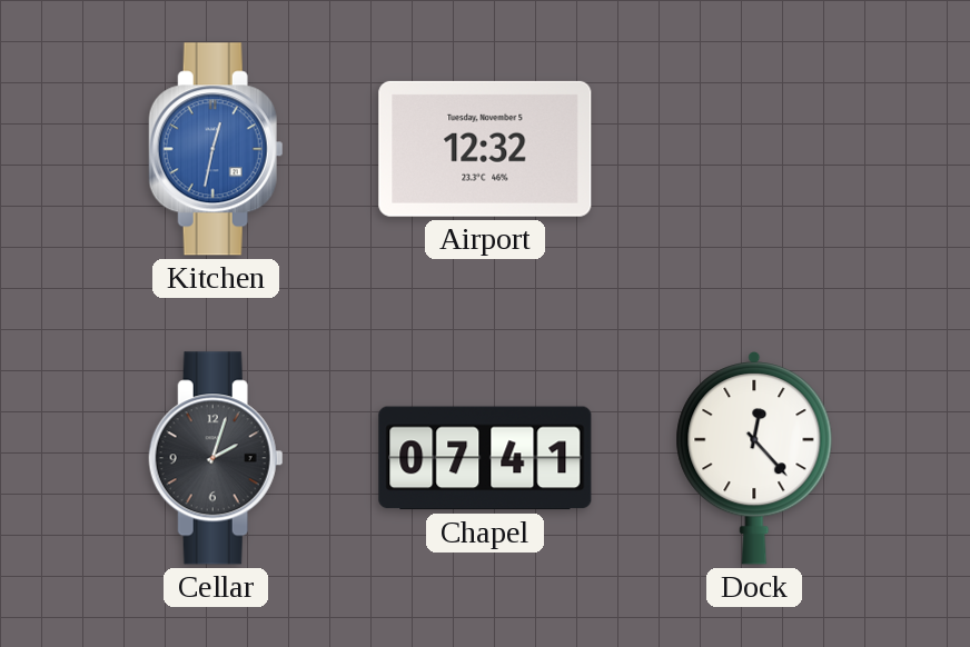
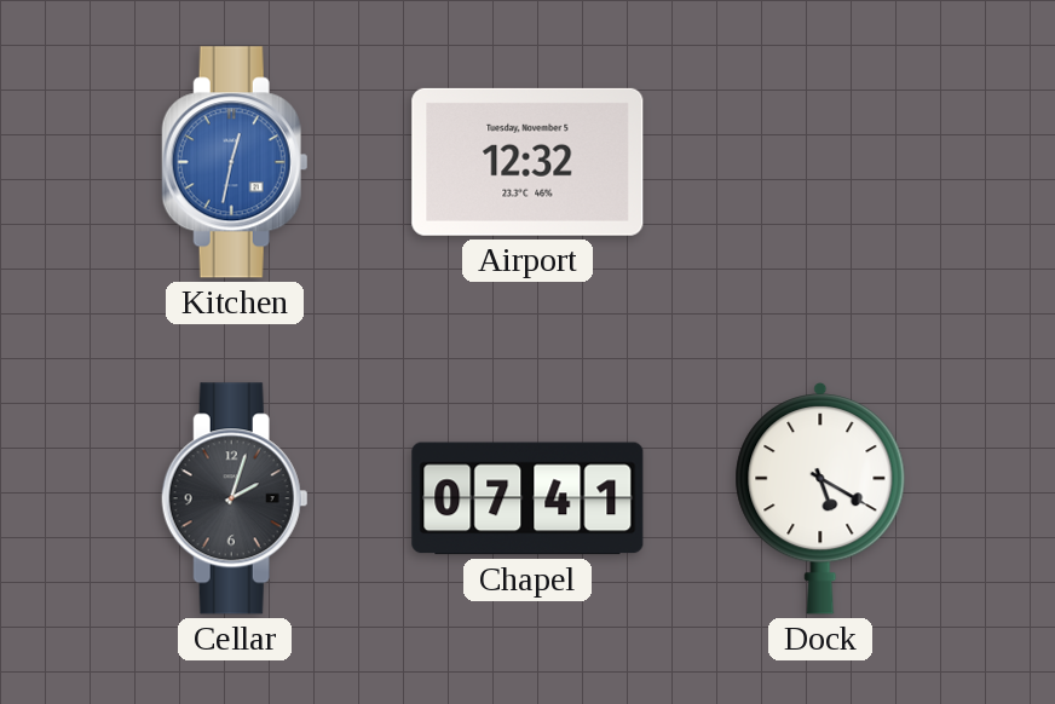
Dock: 12:23 -> 5:20 (820, 500)
